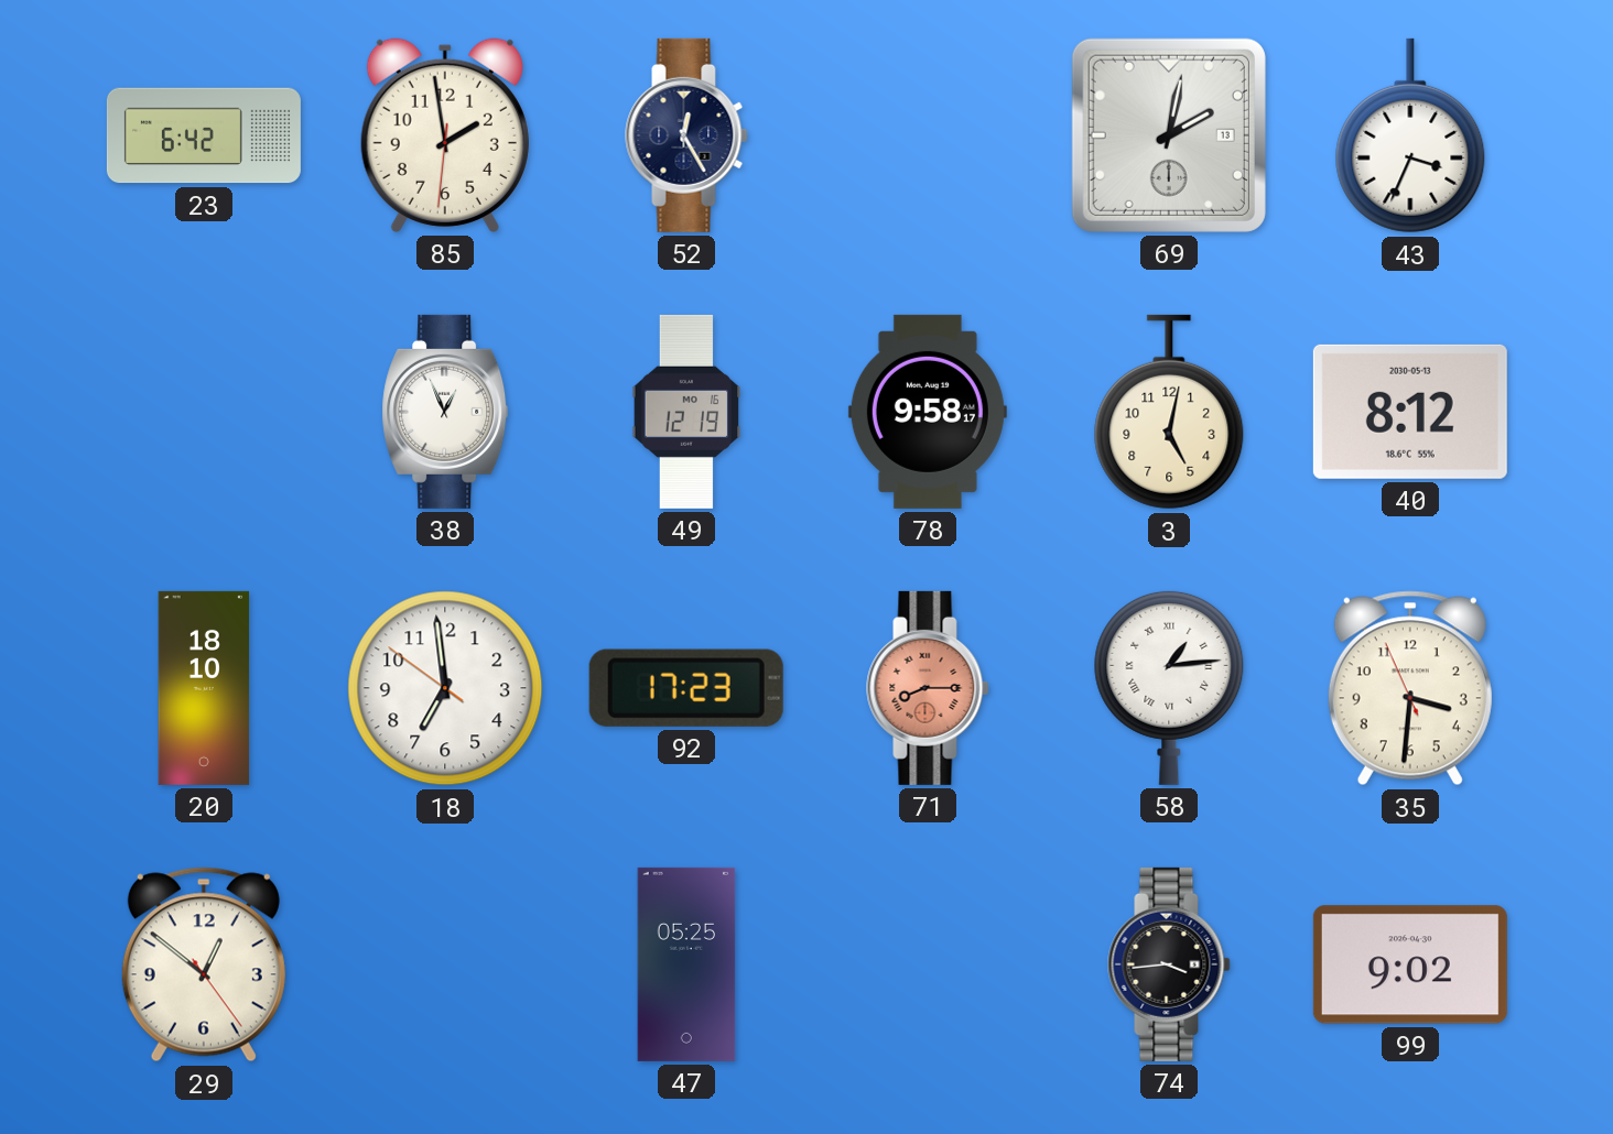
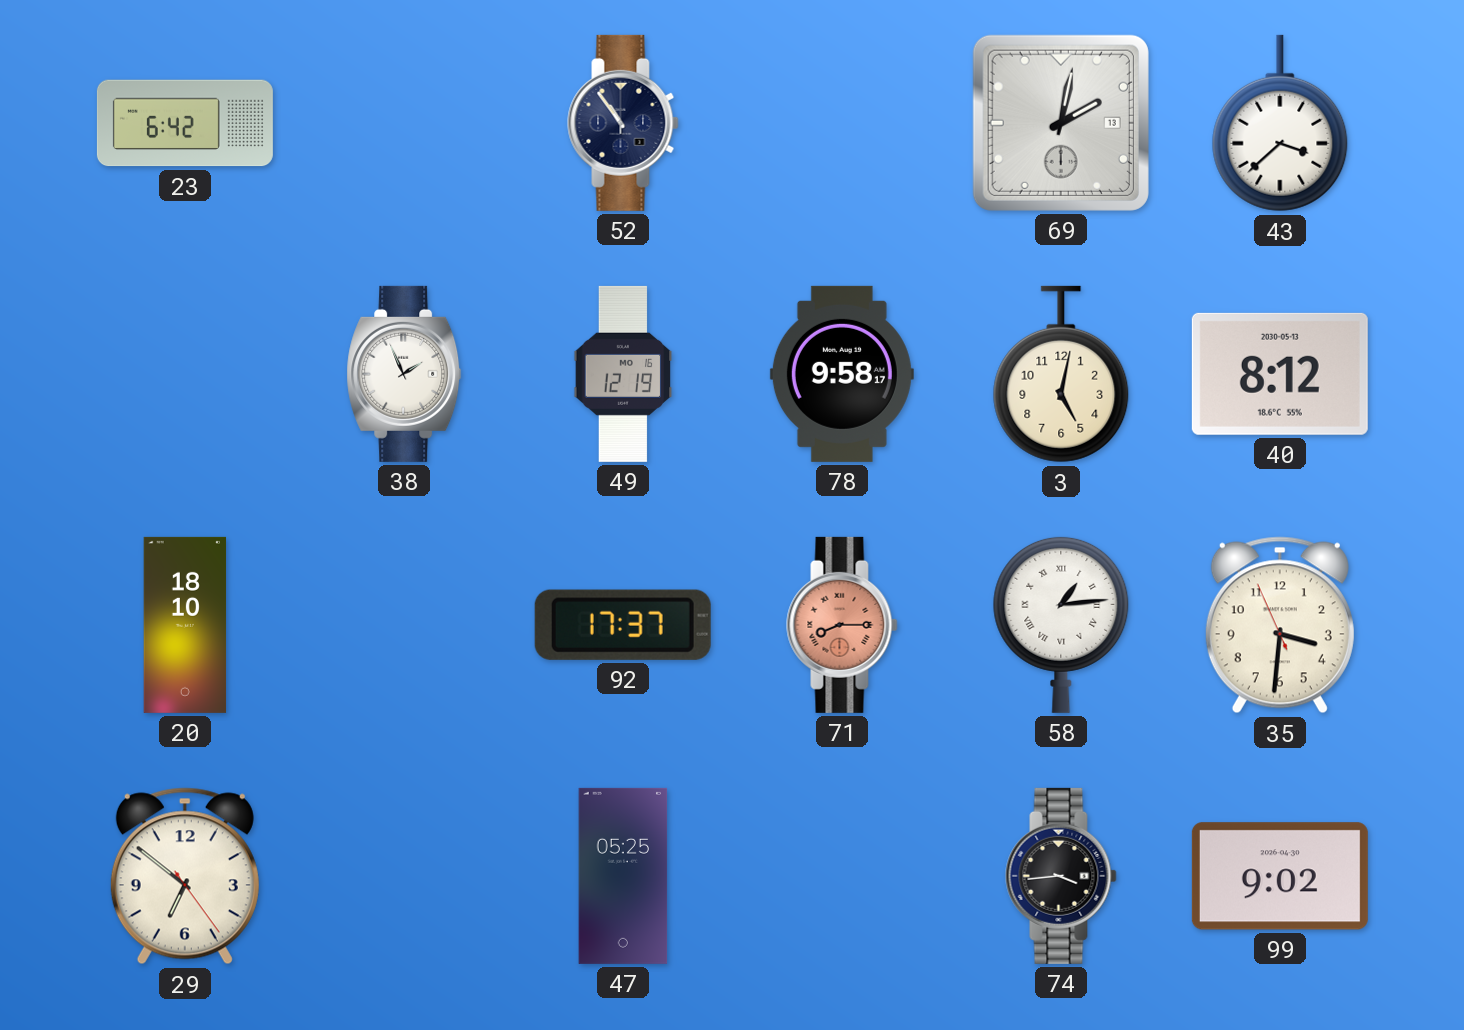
85: 1:58 -> none (445, 135)
52: 12:25 -> 10:54 (623, 123)
43: 3:34 -> 3:38 (1280, 123)
38: 12:56 -> 1:56 (404, 374)
18: 6:58 -> none (445, 688)
92: 17:23 -> 17:37 (623, 625)
29: 12:51 -> 6:51 (185, 876)
